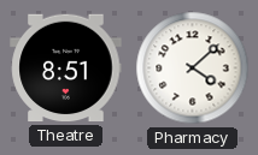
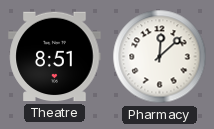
Pharmacy: 4:08 -> 12:08 (160, 57)
